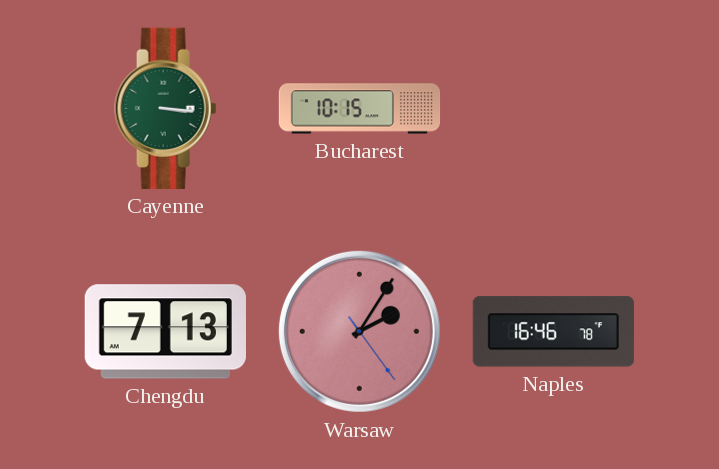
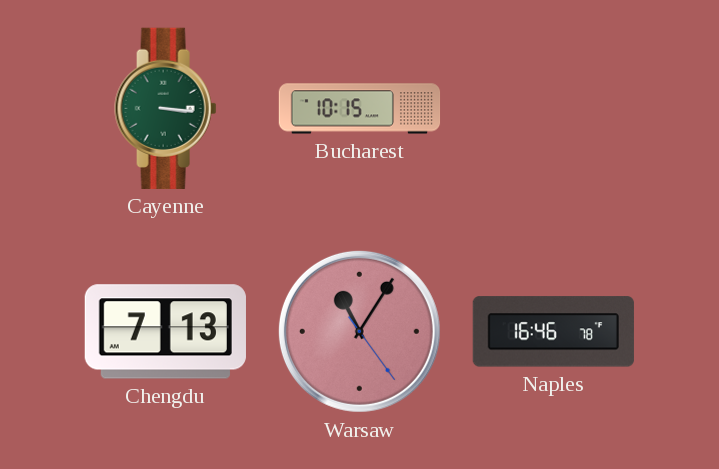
Warsaw: 2:05 -> 11:05 (359, 331)
